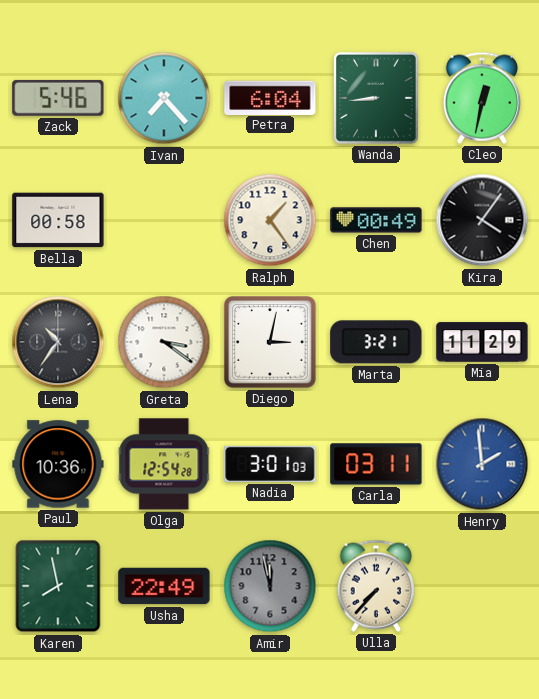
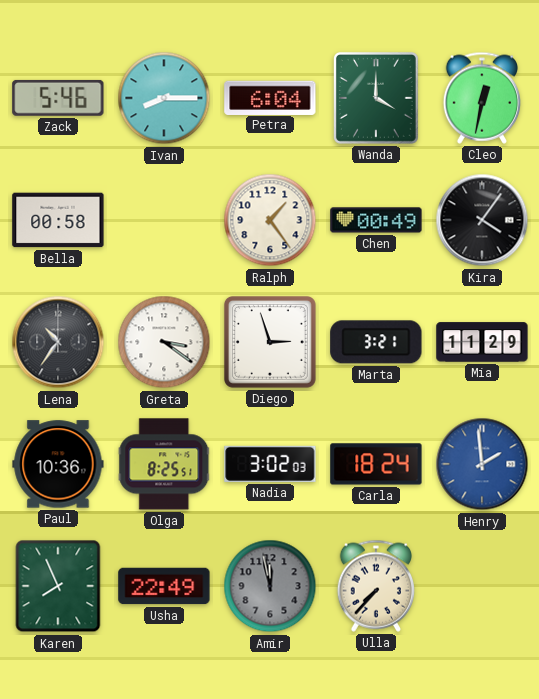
Ivan: 7:23 -> 8:15 (164, 98)
Wanda: 8:44 -> 4:00 (376, 98)
Diego: 3:02 -> 2:57 (270, 342)
Olga: 12:54 -> 8:25 (164, 464)
Nadia: 3:01 -> 3:02 (270, 464)
Carla: 03:11 -> 18:24 (376, 464)
Karen: 7:58 -> 7:56 (58, 586)
